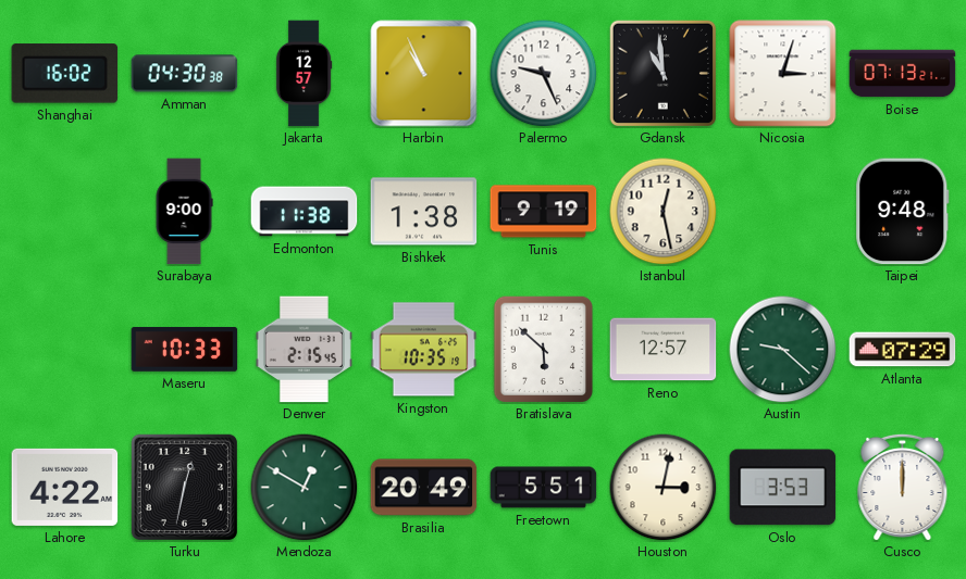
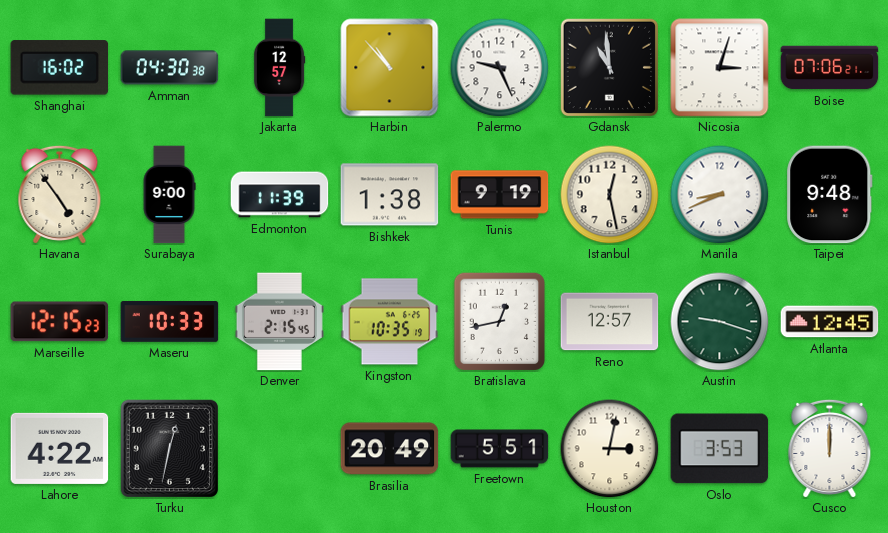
Harbin: 10:56 -> 10:53 (390, 68)
Boise: 07:13 -> 07:06 (830, 68)
Havana: none -> 4:54 (60, 194)
Edmonton: 11:38 -> 11:39 (280, 195)
Manila: none -> 8:41 (720, 195)
Marseille: none -> 12:15 (60, 322)
Bratislava: 5:52 -> 12:43 (500, 321)
Austin: 9:22 -> 9:18 (720, 322)
Atlanta: 07:29 -> 12:45 (830, 322)
Mendoza: 12:50 -> none (305, 488)
